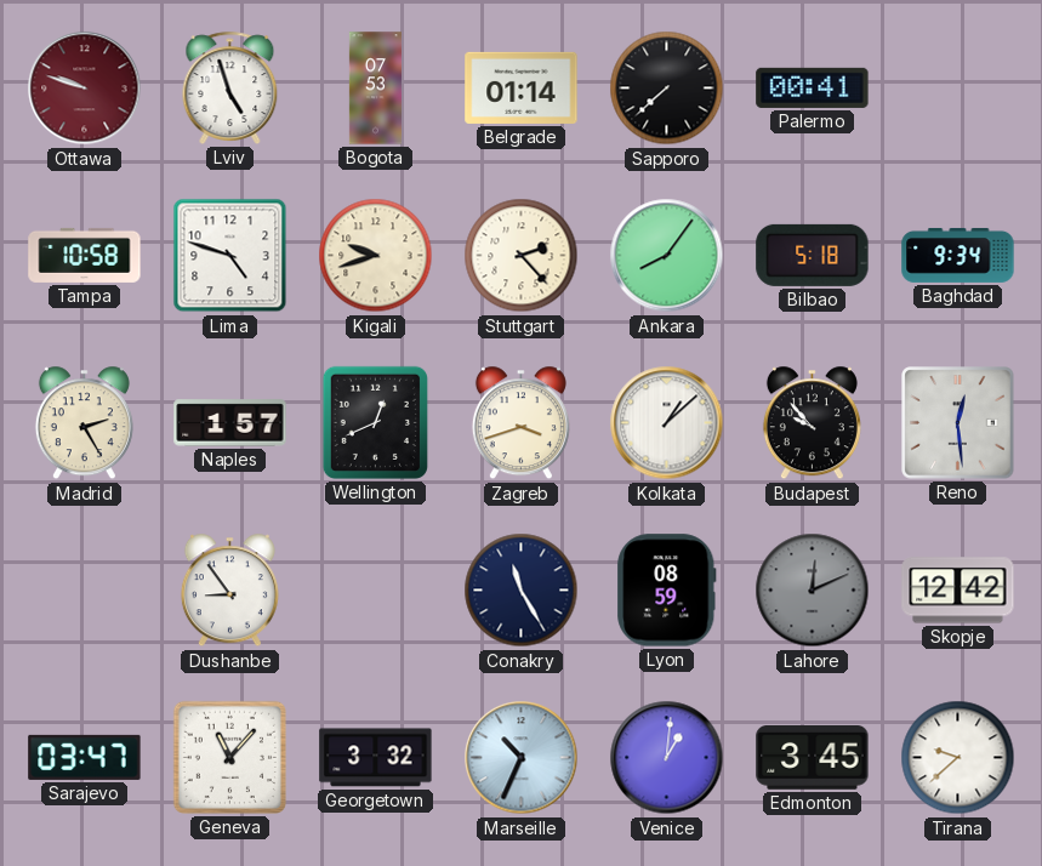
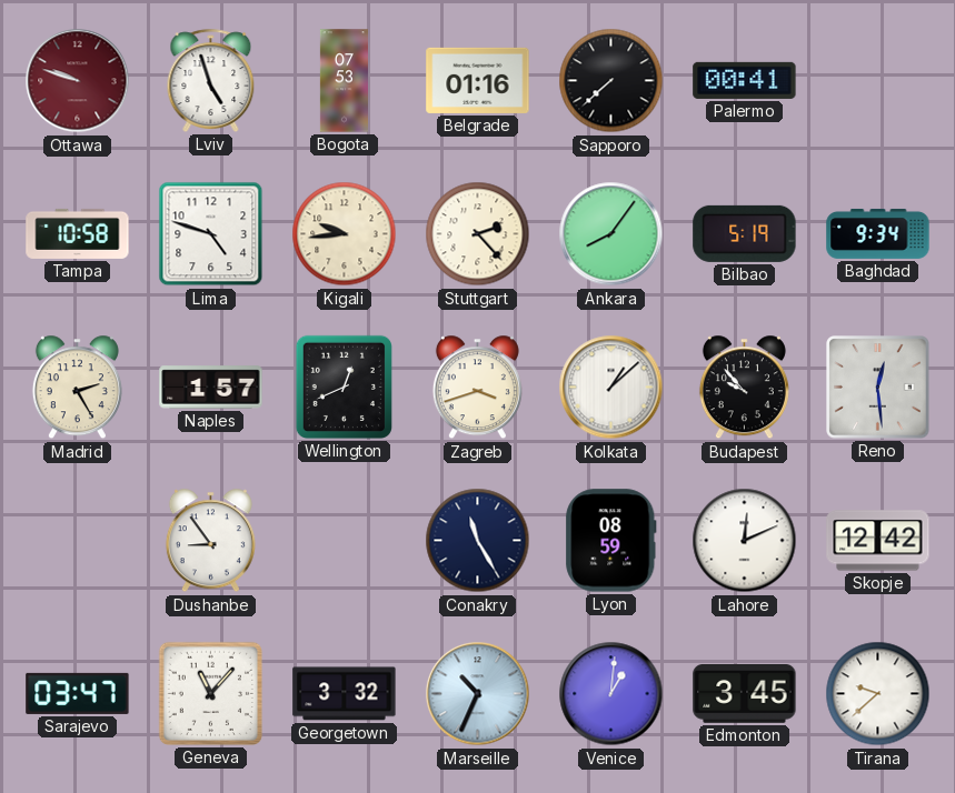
Belgrade: 01:14 -> 01:16 (478, 80)
Kigali: 9:42 -> 9:44 (345, 234)
Bilbao: 5:18 -> 5:19 (745, 233)
Lahore dial: grey -> white (745, 541)
